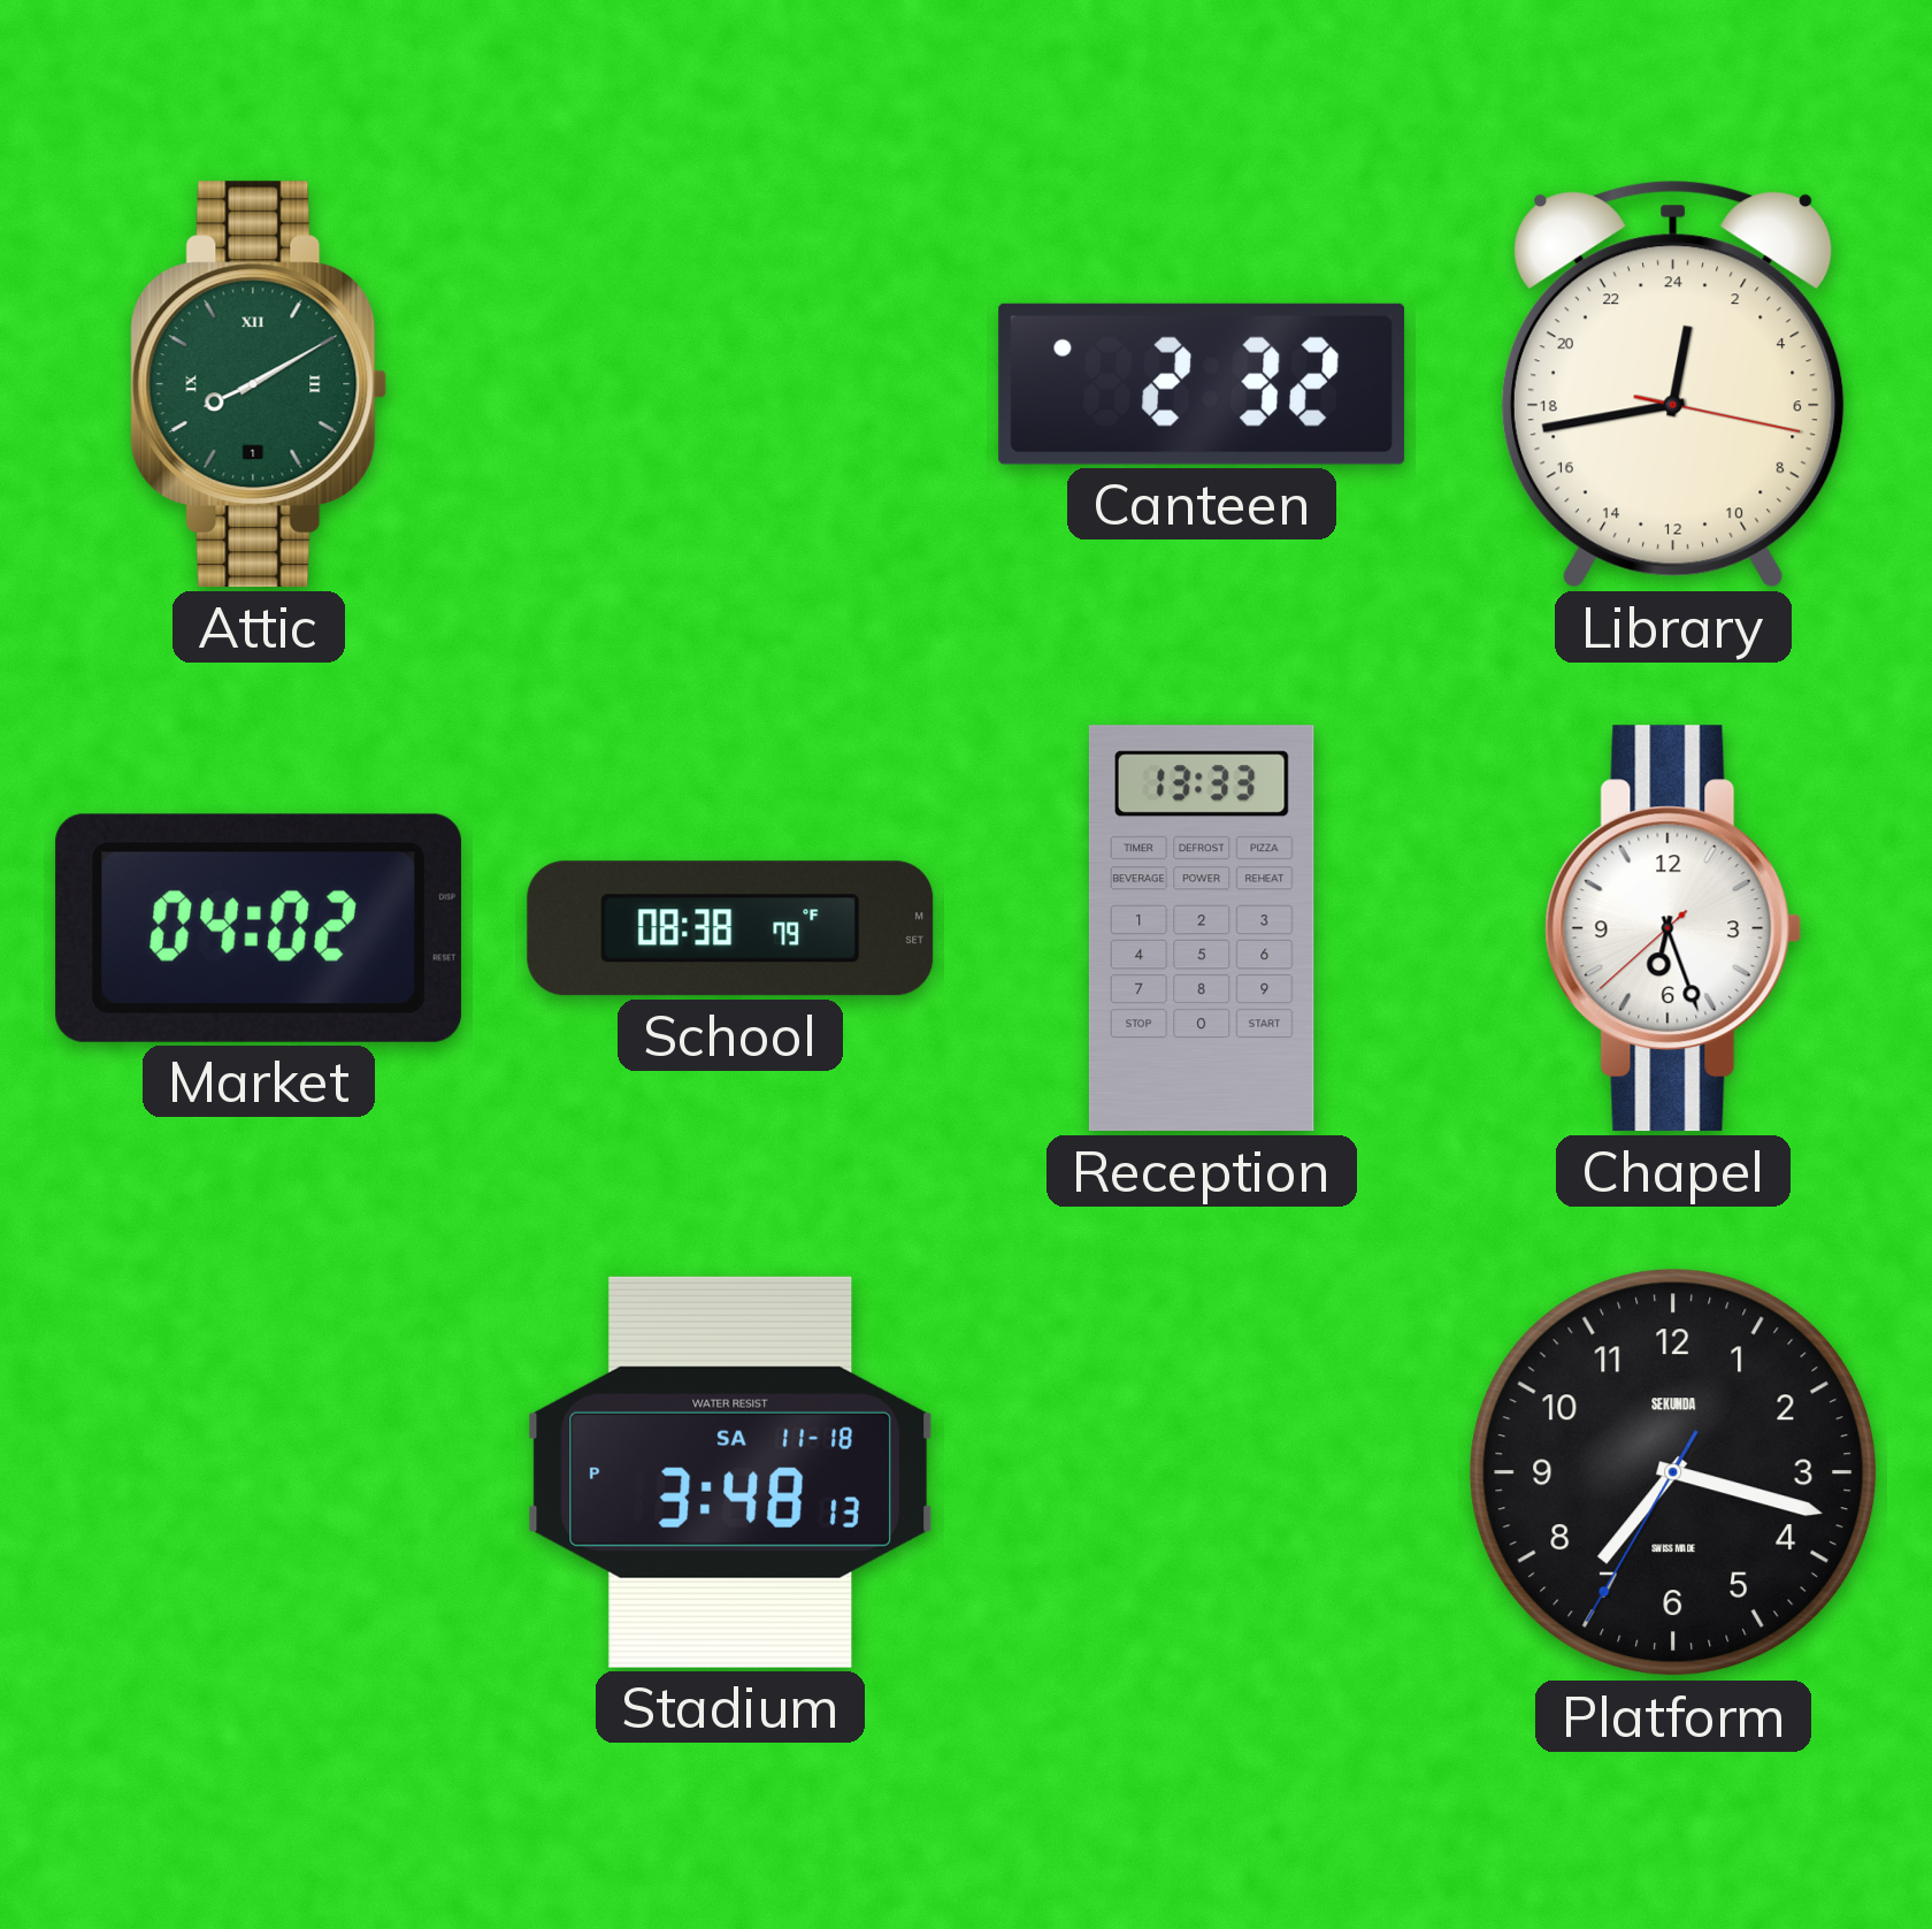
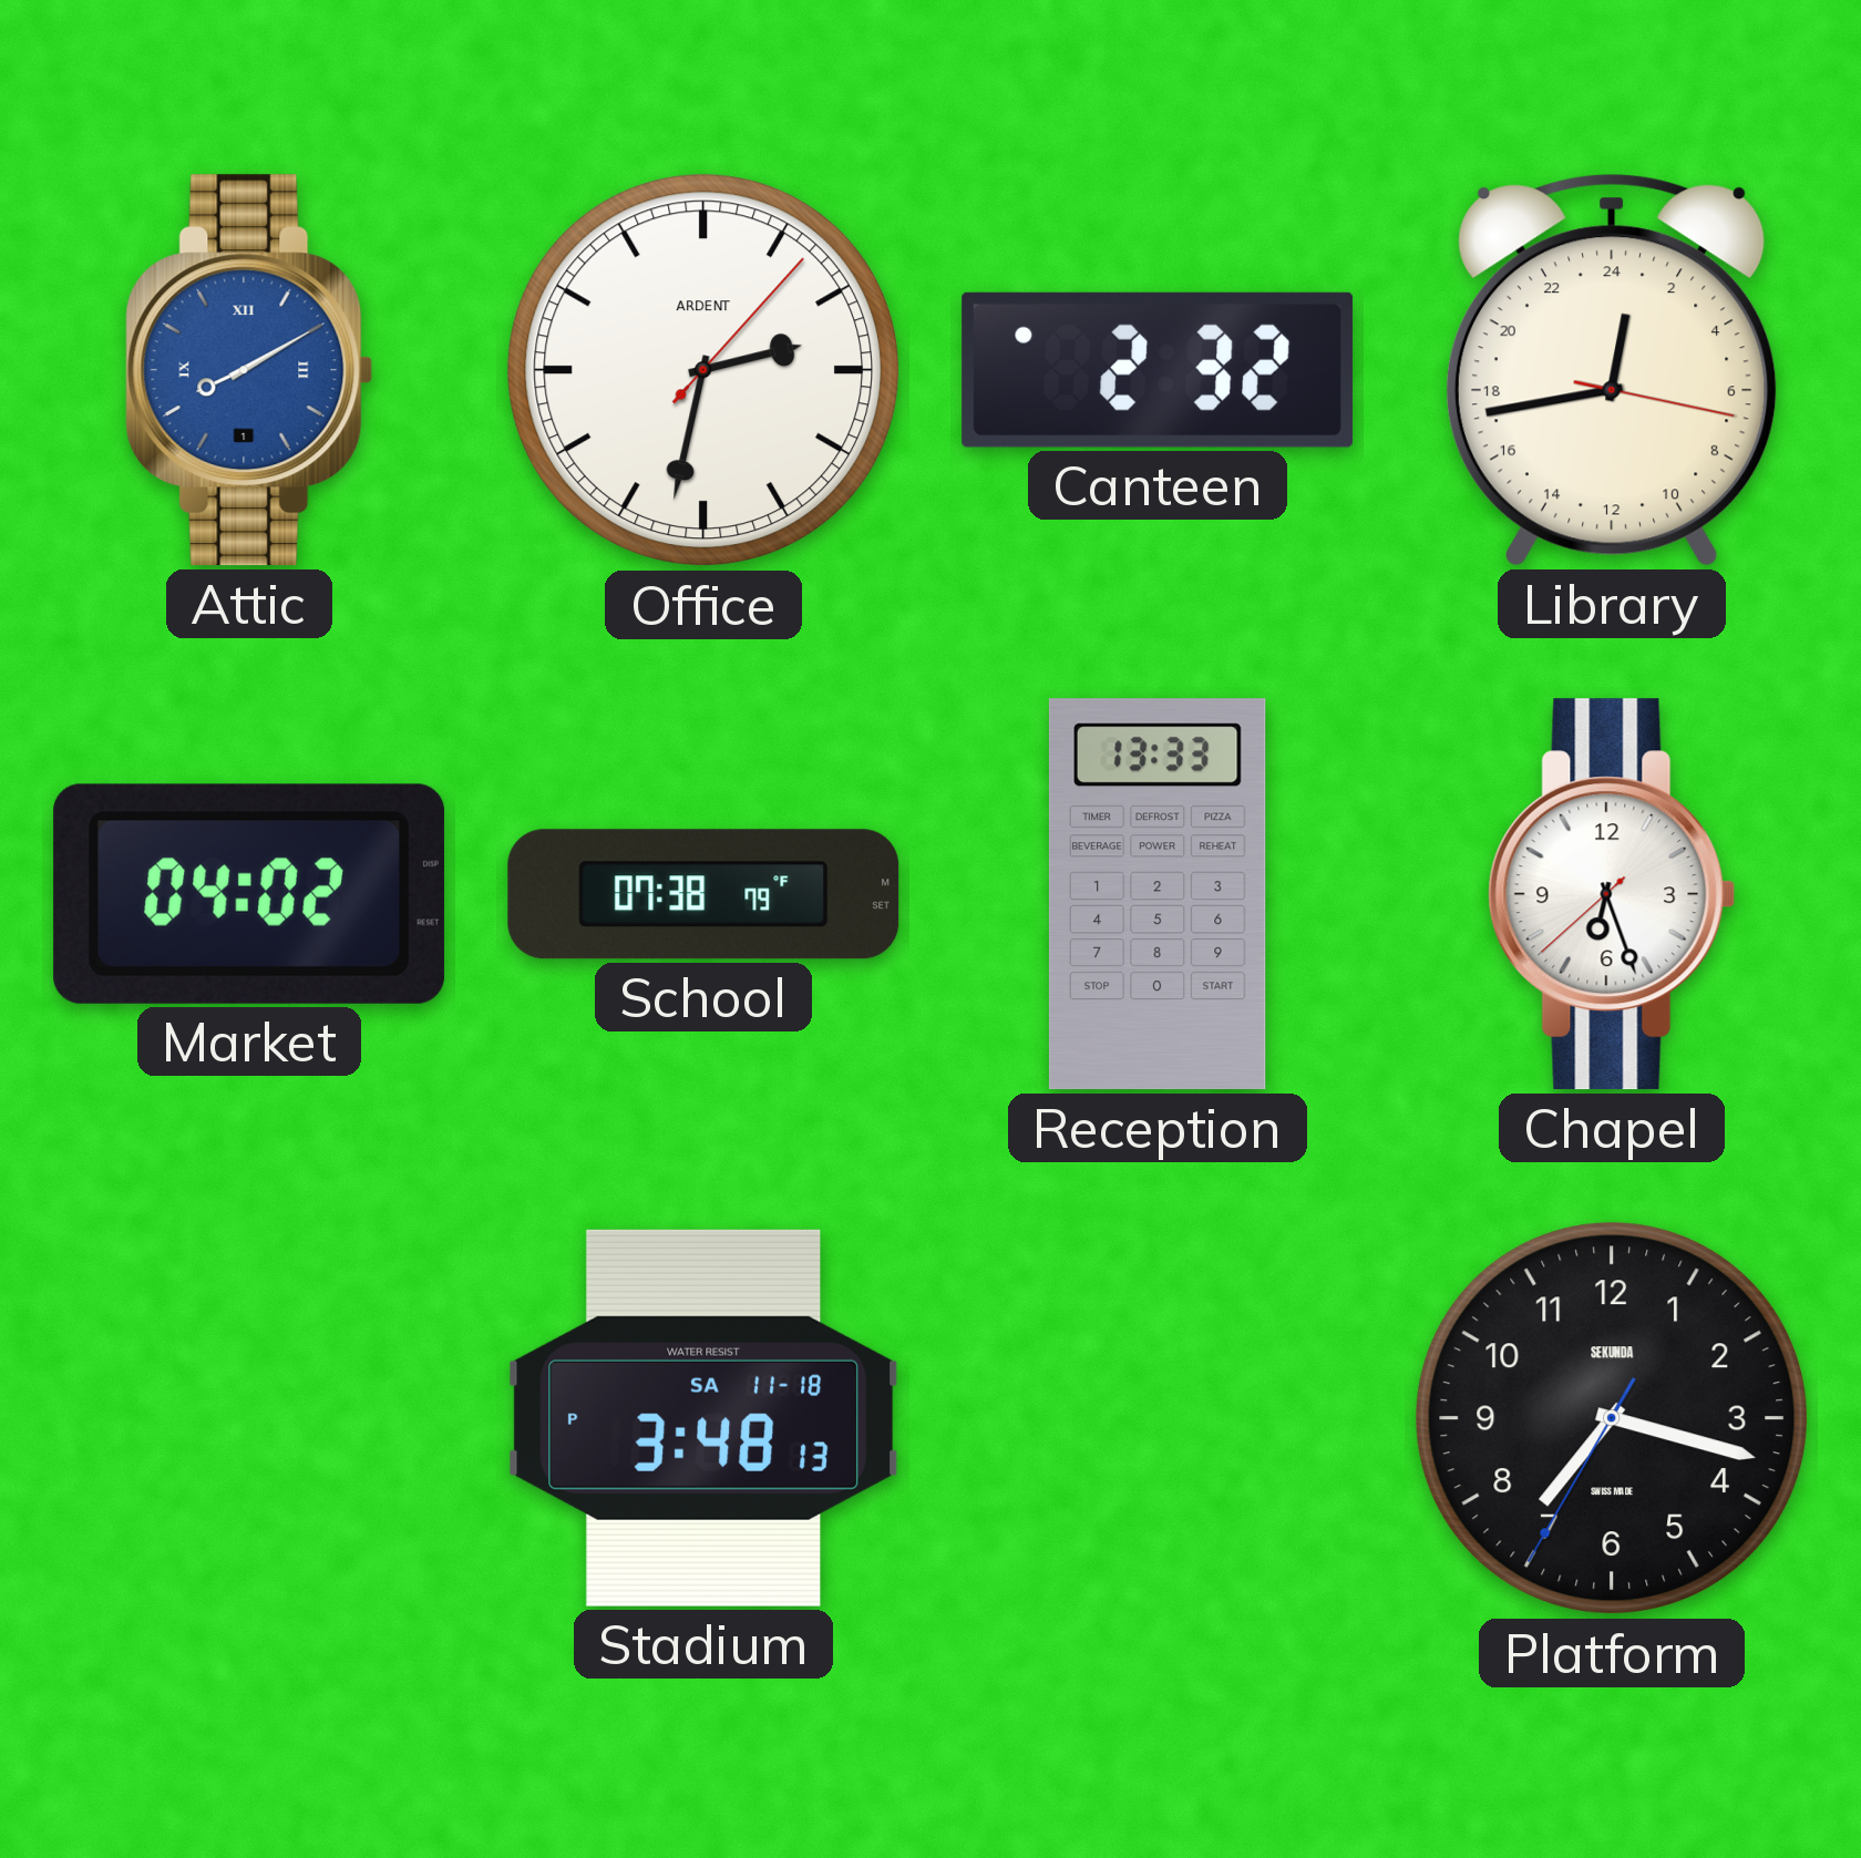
Attic dial: green -> blue (249, 370)
Office: none -> 2:32 (703, 370)
School: 08:38 -> 07:38 (703, 894)
